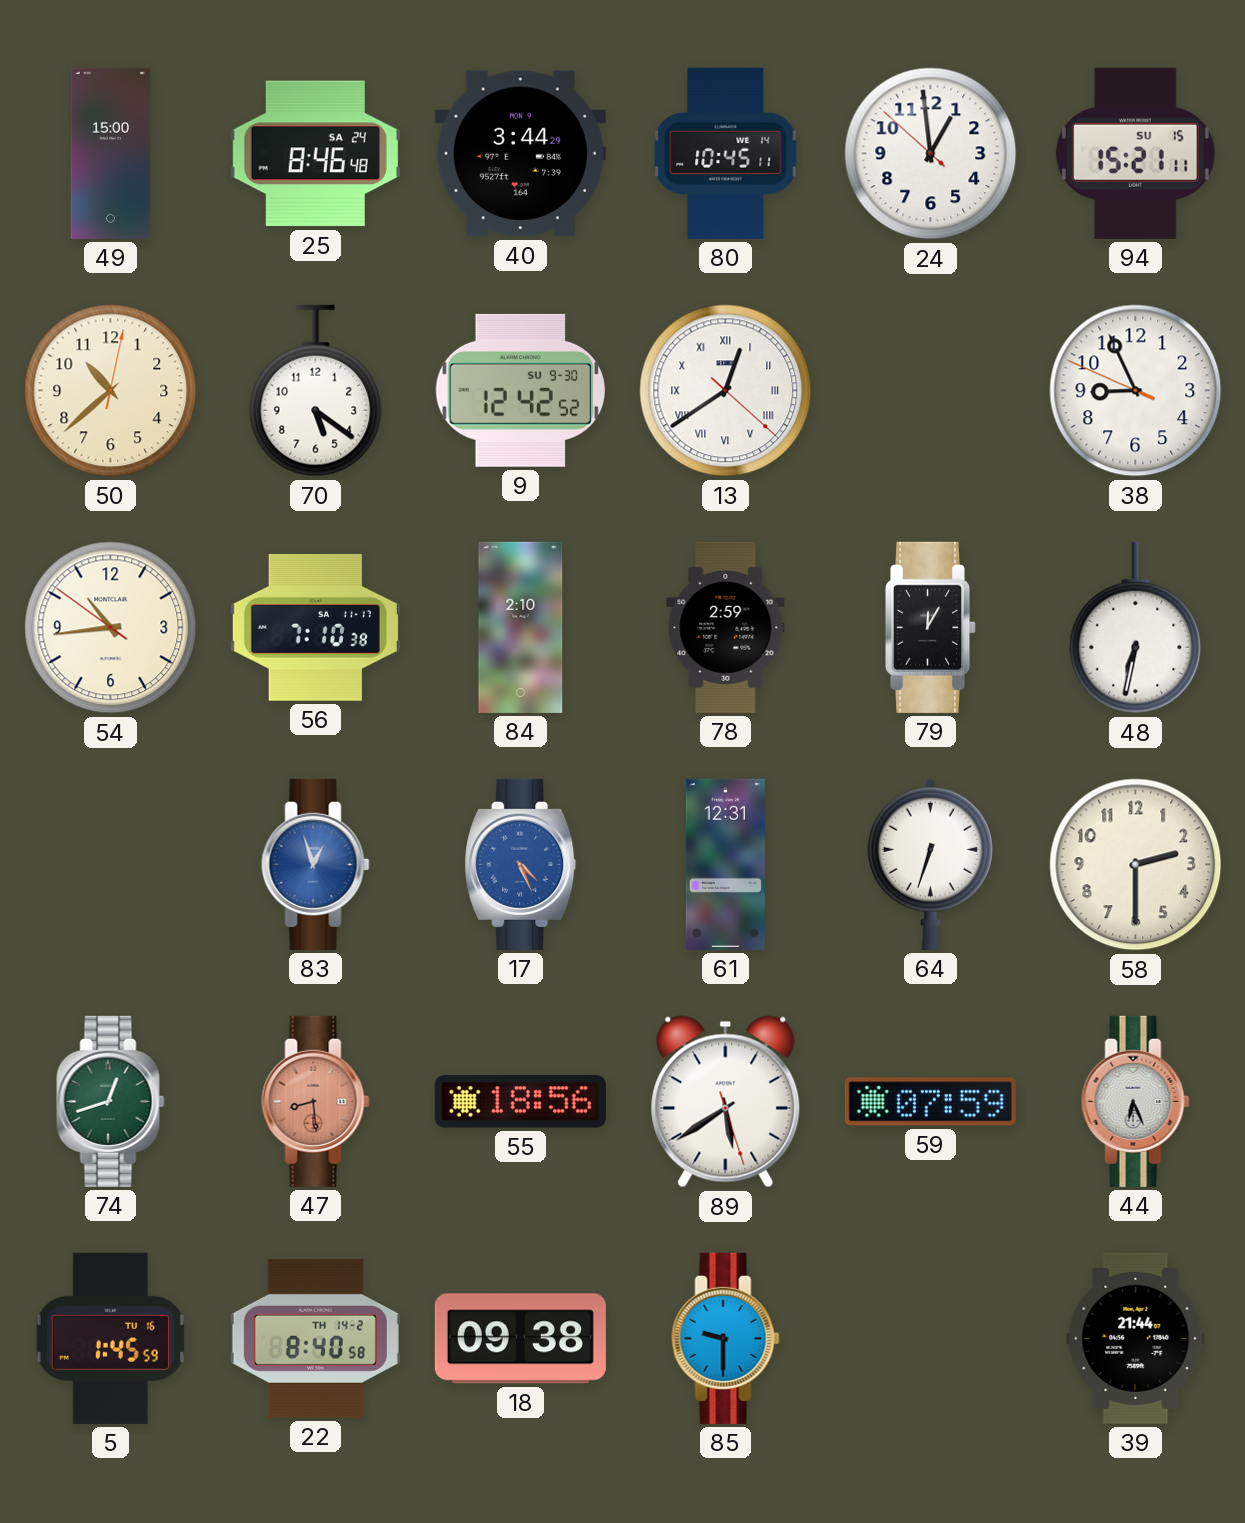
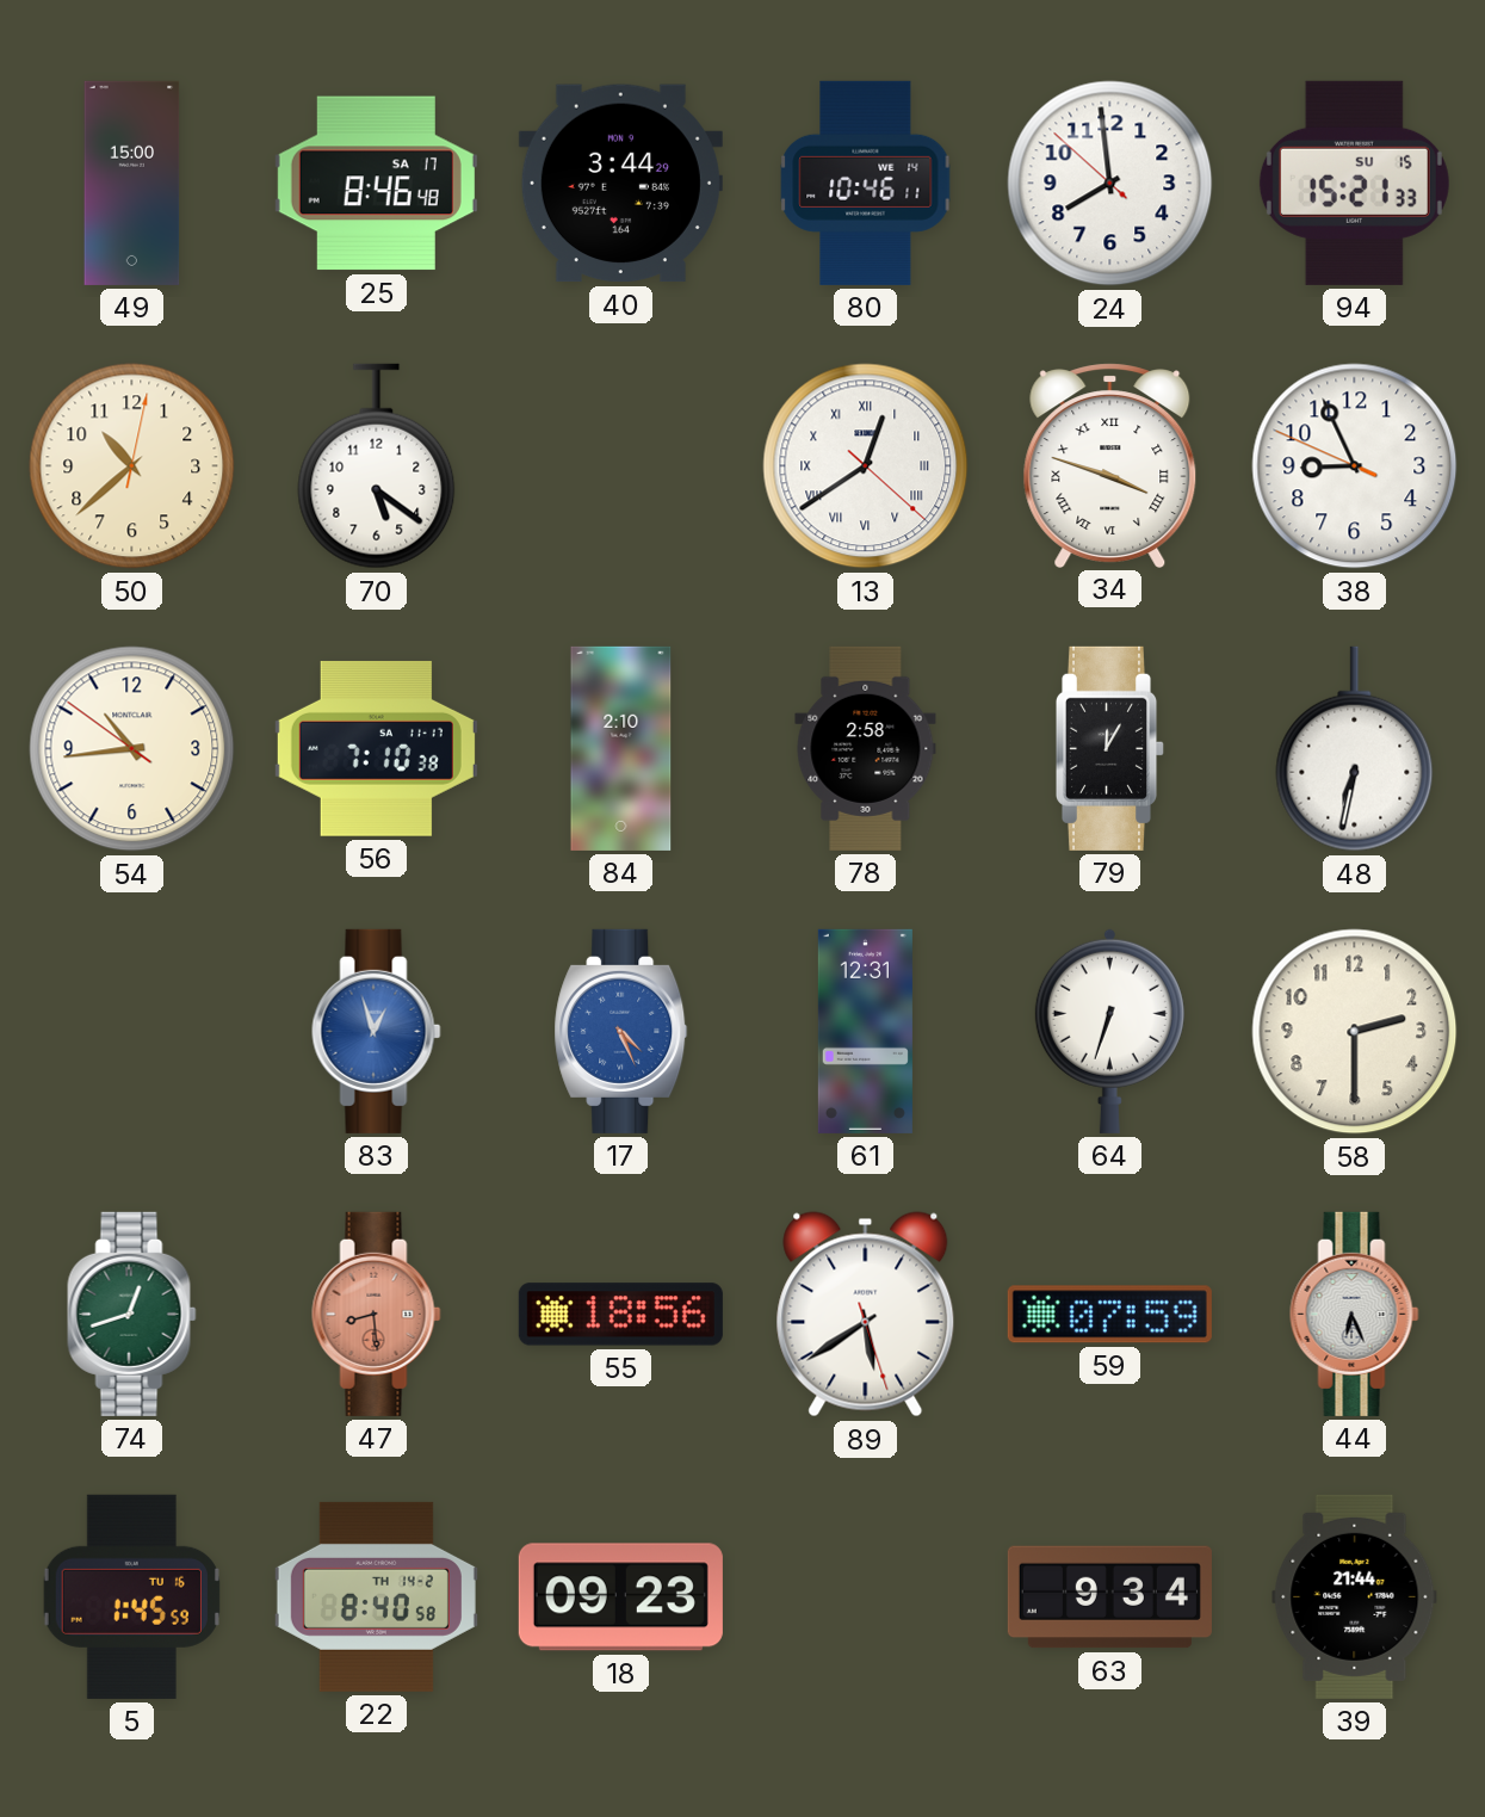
25 date: SA 24 -> SA 17 (376, 184)
80: 10:45 -> 10:46 (866, 183)
24: 12:58 -> 7:58 (1110, 184)
94: 15:21:11 -> 15:21:33 (1354, 183)
9: 12:42 -> none (520, 390)
34: none -> 3:48 (1110, 465)
78: 2:59 -> 2:58 (866, 748)
18: 09:38 -> 09:23 (620, 1597)
85: 9:30 -> none (726, 1338)
63: none -> 9:34 (1109, 1597)
